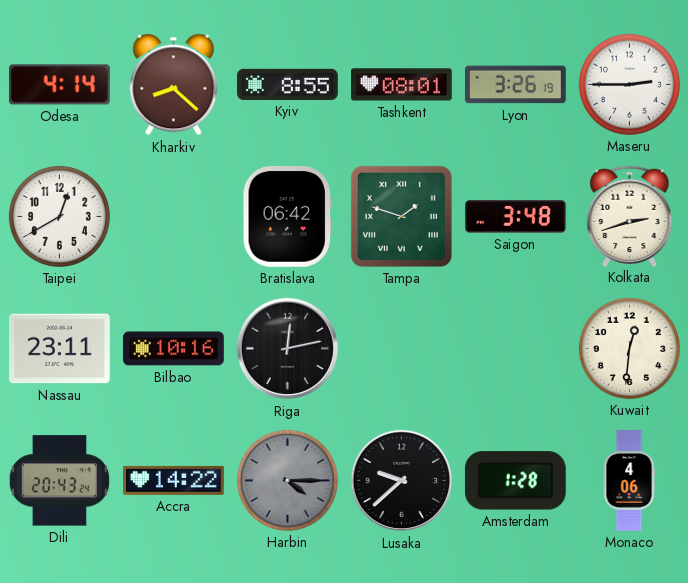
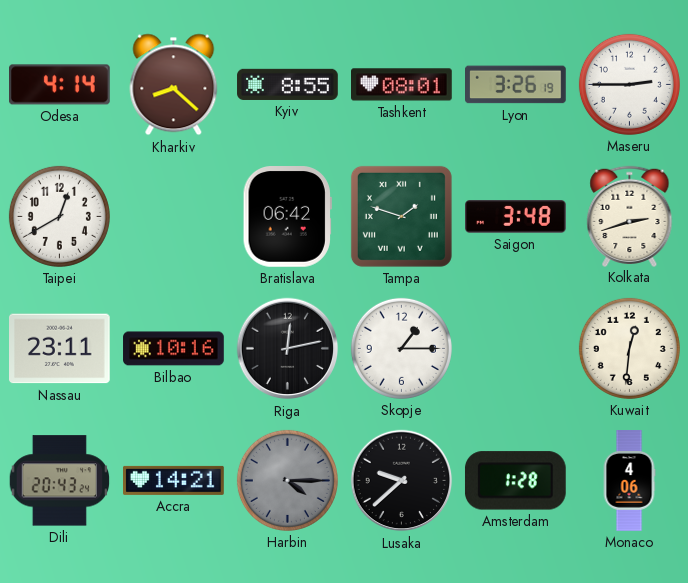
Skopje: none -> 1:15 (401, 348)
Accra: 14:22 -> 14:21 (174, 480)
